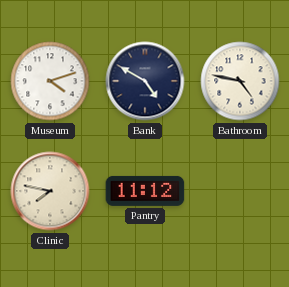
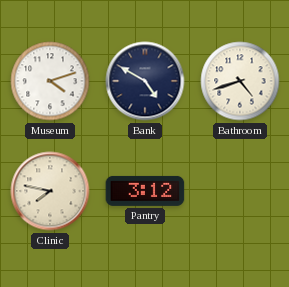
Bathroom: 4:47 -> 4:42 (240, 81)
Pantry: 11:12 -> 3:12 (145, 191)
